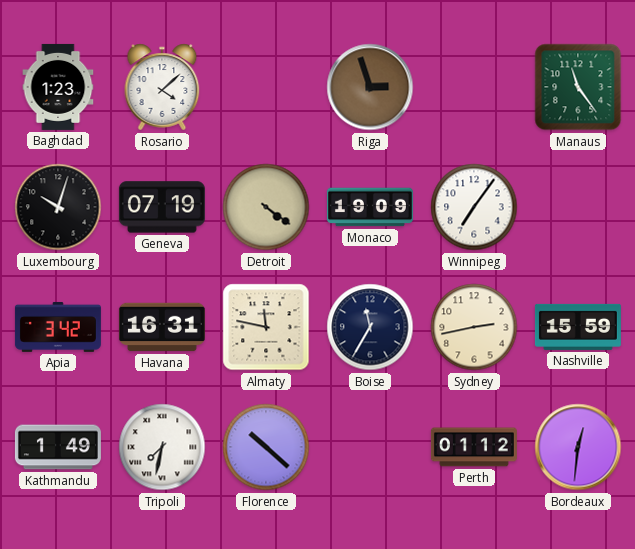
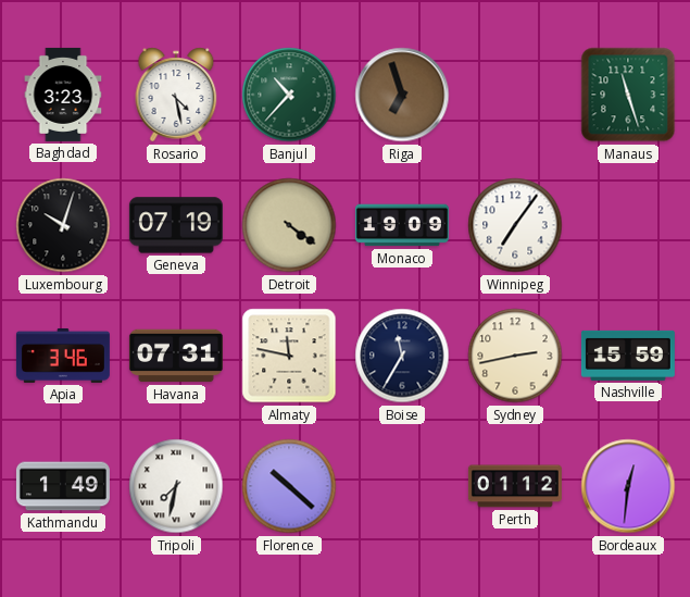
Baghdad: 1:23 -> 3:23 (63, 95)
Rosario: 4:08 -> 4:28 (176, 95)
Banjul: none -> 10:37 (289, 95)
Riga: 2:57 -> 6:57 (402, 95)
Manaus: 11:24 -> 11:27 (628, 95)
Apia: 3:42 -> 3:46 (63, 356)
Havana: 16:31 -> 07:31 (176, 356)
